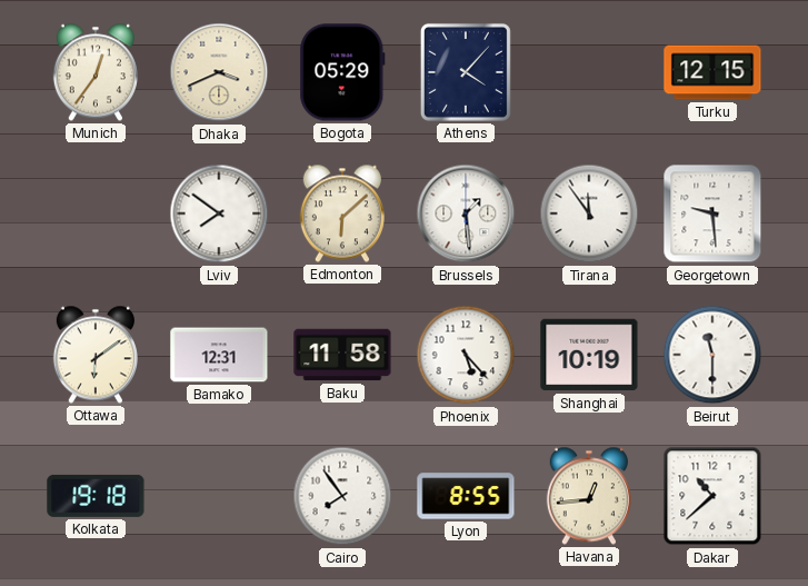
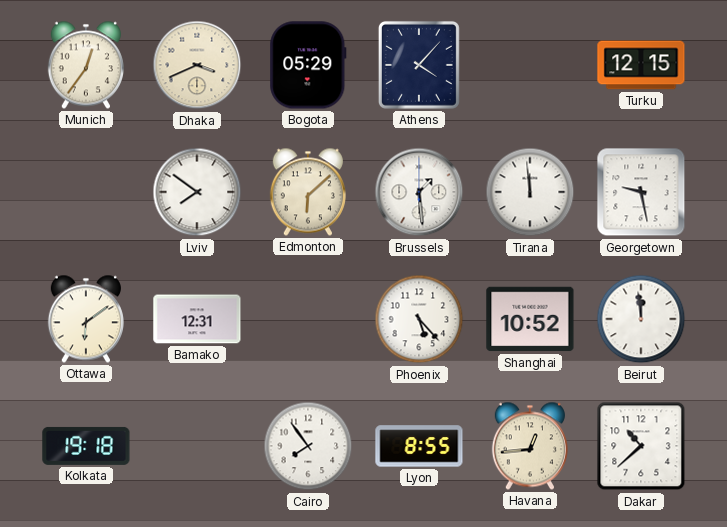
Tirana: 11:54 -> 11:59 (530, 192)
Georgetown: 9:29 -> 9:28 (641, 192)
Baku: 11:58 -> none (342, 355)
Shanghai: 10:19 -> 10:52 (530, 319)
Beirut: 11:30 -> 11:59 (641, 319)
